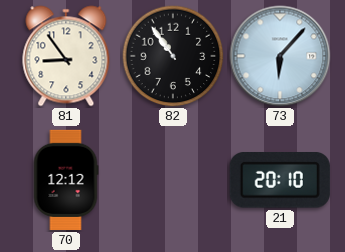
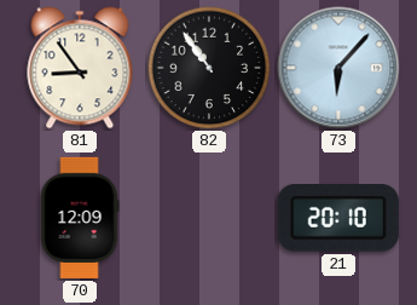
70: 12:12 -> 12:09 (80, 218)
